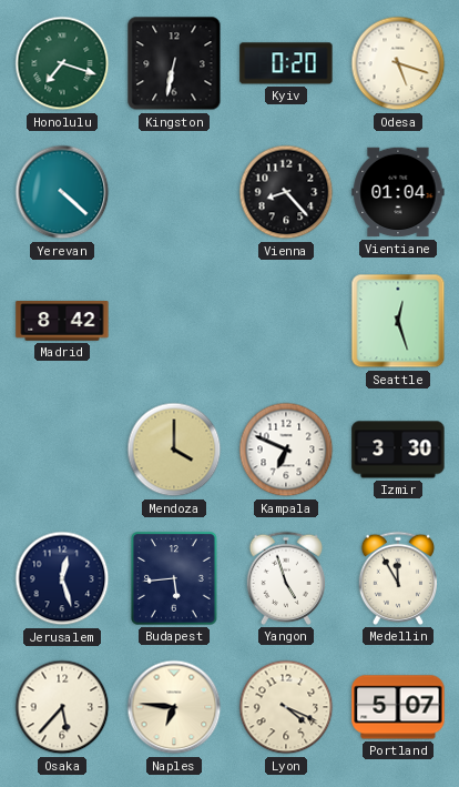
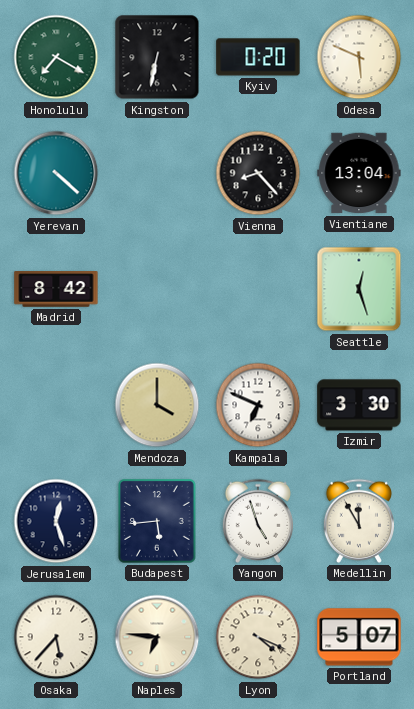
Honolulu: 7:18 -> 7:20 (56, 57)
Odesa: 5:18 -> 5:49 (359, 57)
Vientiane: 01:04 -> 13:04 (359, 173)
